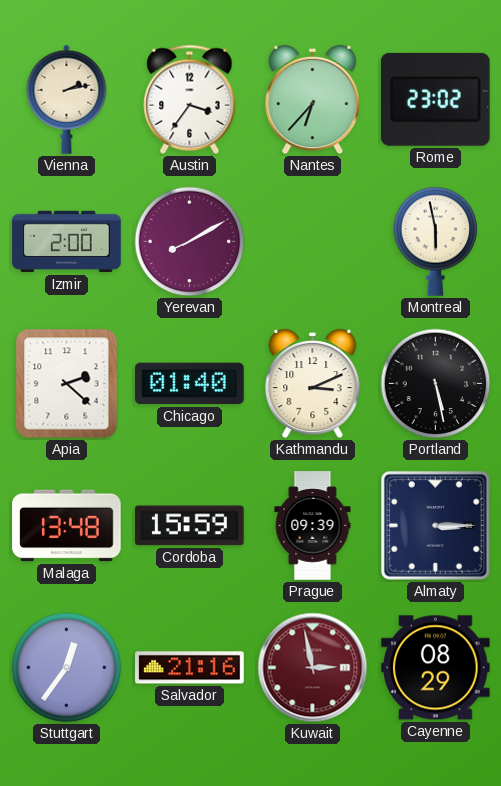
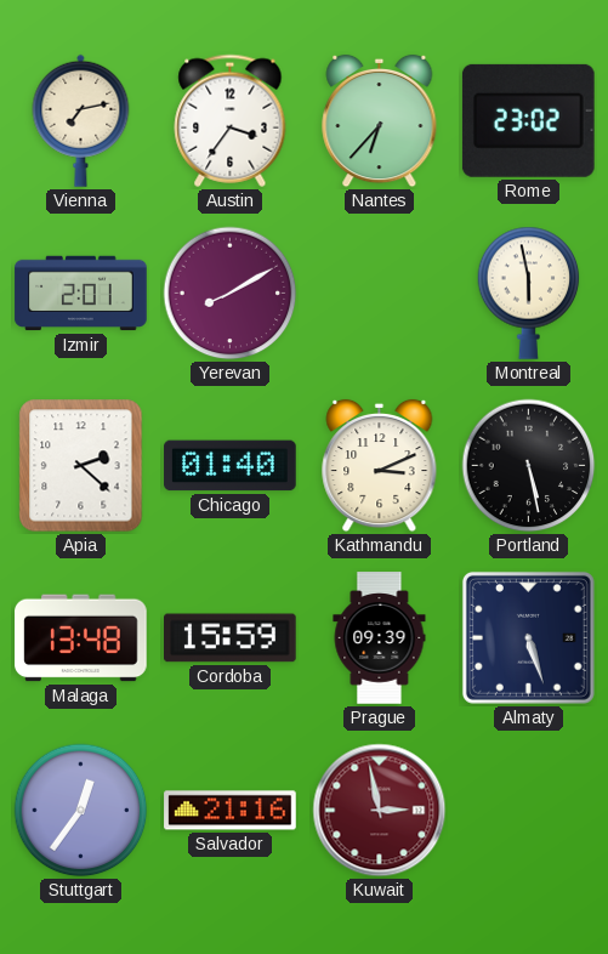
Vienna: 2:13 -> 7:13 (81, 120)
Izmir: 2:00 -> 2:01 (81, 294)
Almaty: 3:15 -> 5:27 (528, 637)
Cayenne: 08:29 -> none (436, 668)
